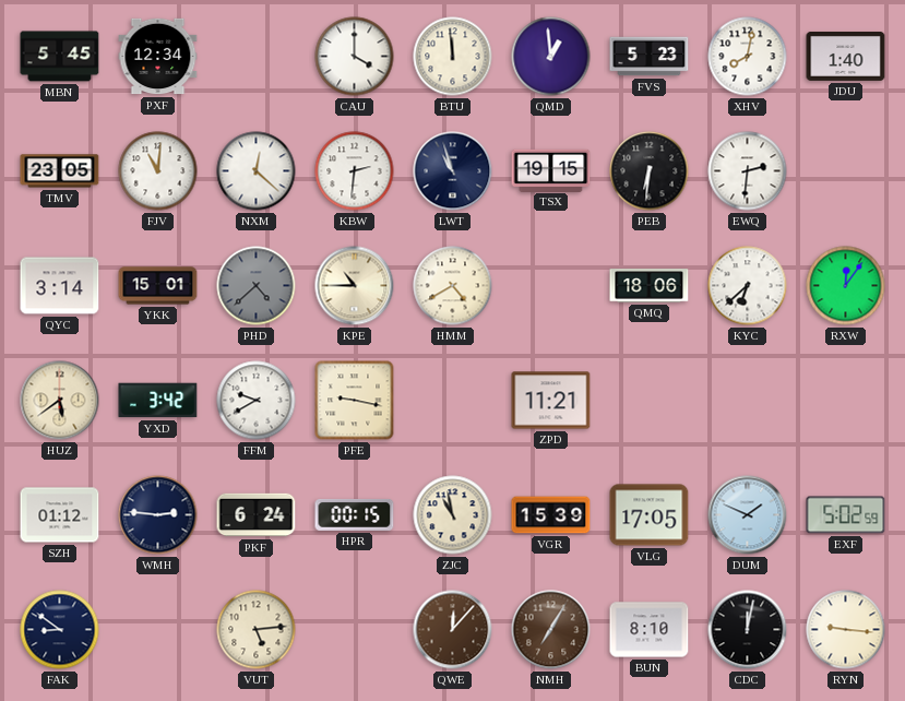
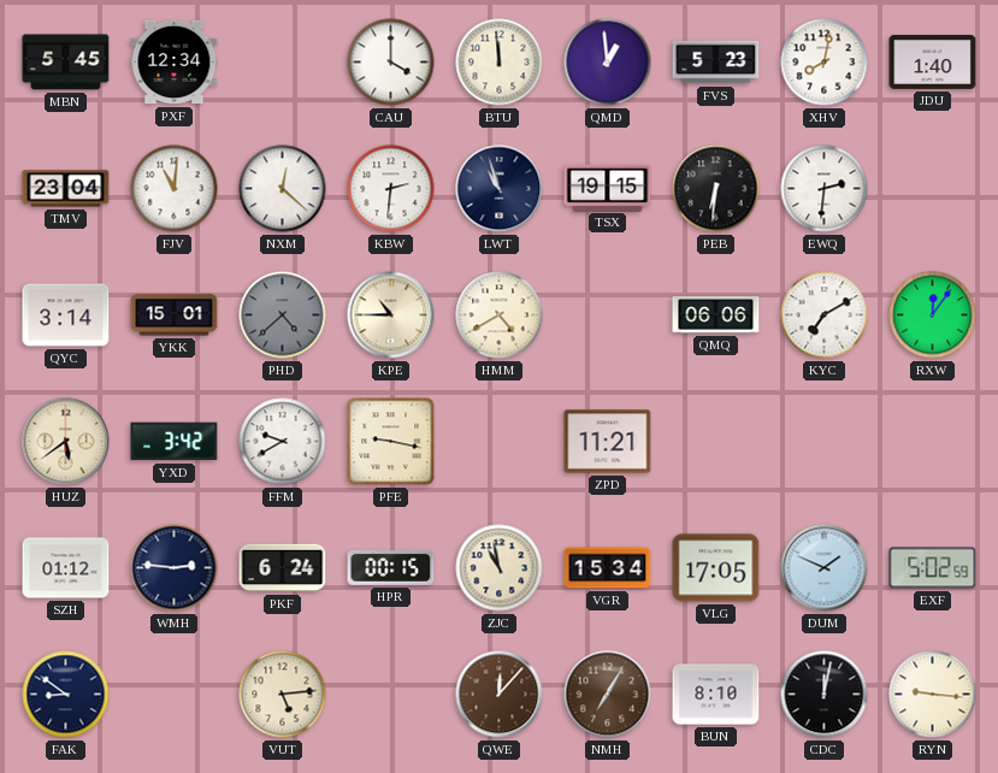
TMV: 23:05 -> 23:04 (66, 189)
QMQ: 18:06 -> 06:06 (716, 315)
KYC: 6:38 -> 7:10 (825, 315)
VGR: 15:39 -> 15:34 (608, 568)
